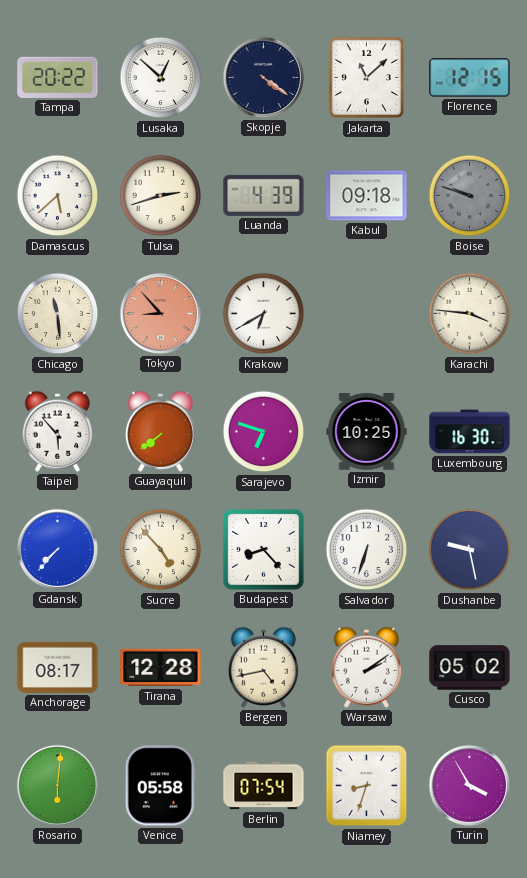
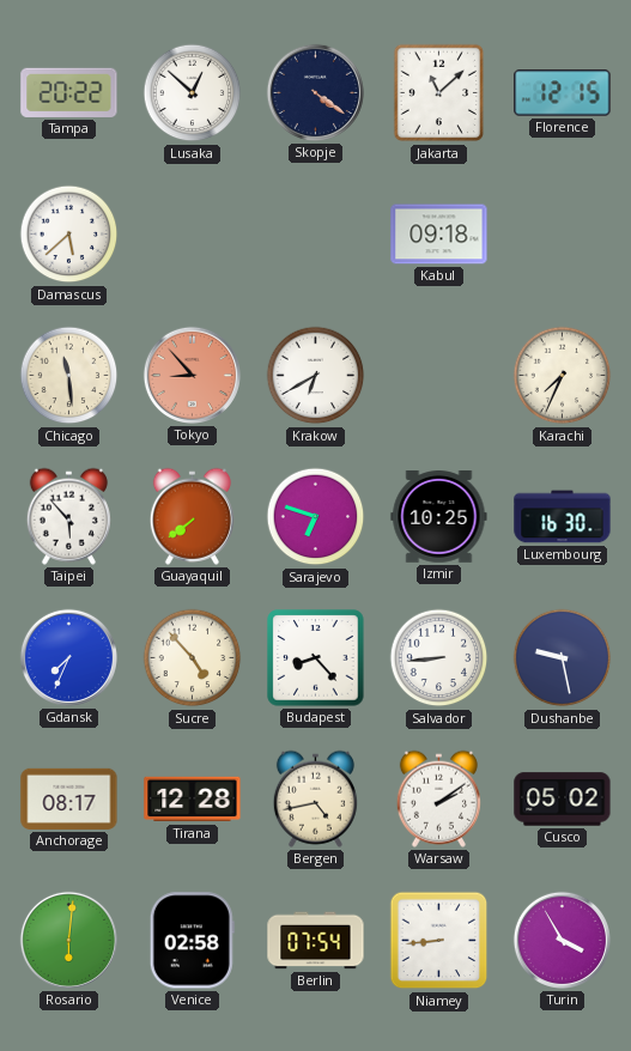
Tulsa: 2:42 -> none (161, 196)
Luanda: 4:39 -> none (264, 195)
Boise: 9:48 -> none (470, 196)
Karachi: 3:46 -> 7:34 (563, 376)
Gdansk: 7:37 -> 7:34 (68, 657)
Salvador: 6:33 -> 8:44 (439, 658)
Venice: 05:58 -> 02:58 (192, 941)
Niamey: 8:33 -> 8:44 (439, 941)
